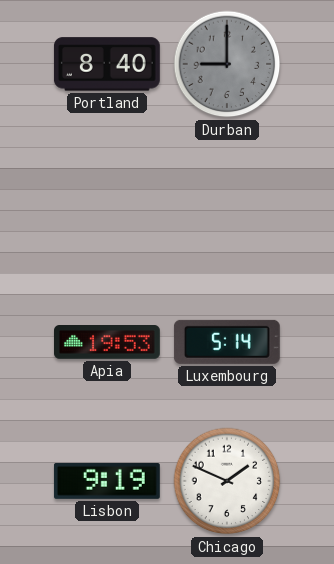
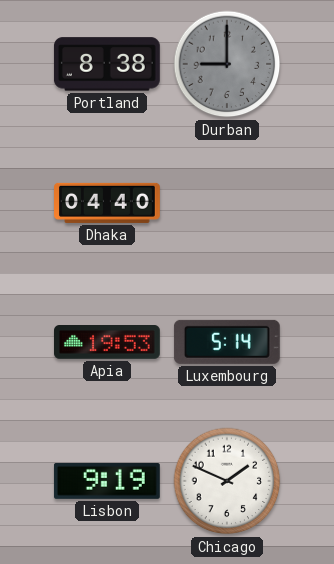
Portland: 8:40 -> 8:38 (107, 64)
Dhaka: none -> 04:40 (108, 203)
